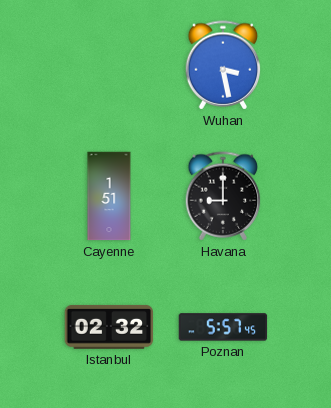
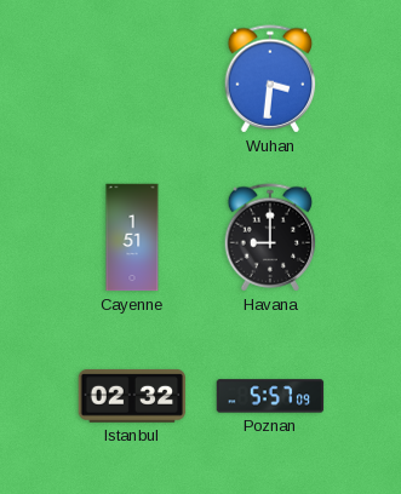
Wuhan: 3:28 -> 3:31 (270, 79)
Poznan: 5:57:45 -> 5:57:09 (270, 396)
